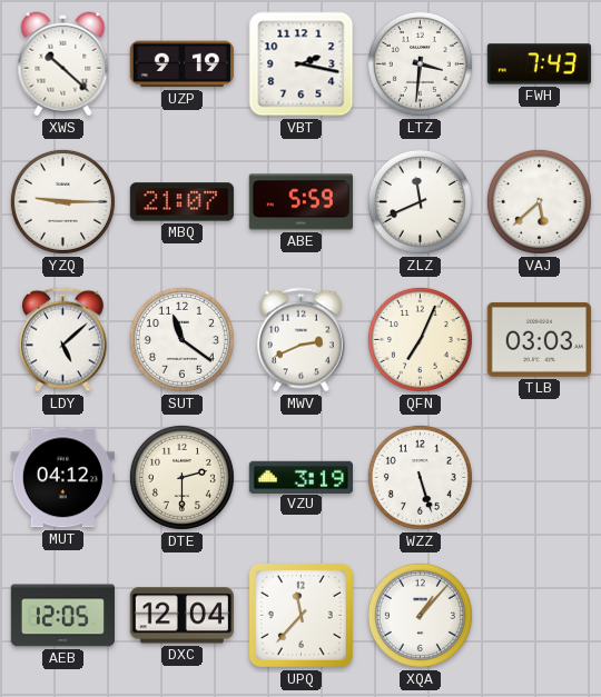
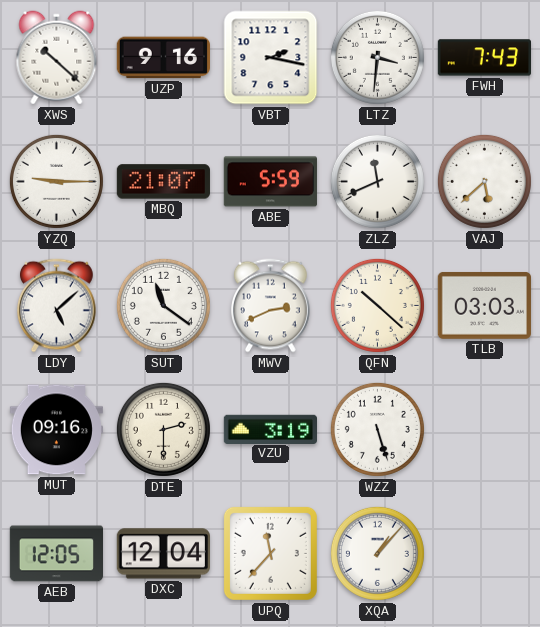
UZP: 9:19 -> 9:16 (163, 58)
QFN: 7:04 -> 10:22 (377, 305)
MUT: 04:12 -> 09:16 (56, 430)
